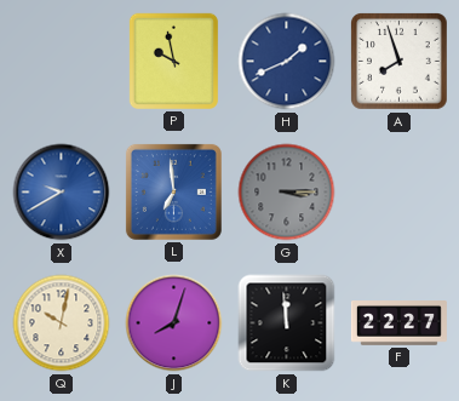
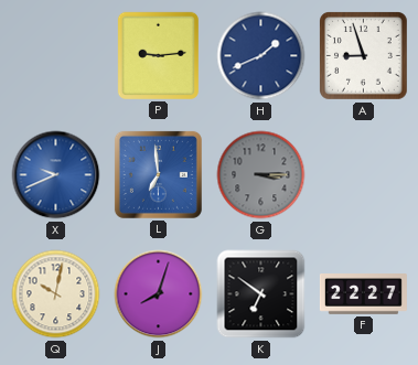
P: 9:58 -> 9:14 (158, 55)
A: 7:57 -> 8:57 (364, 56)
X: 9:40 -> 9:41 (56, 175)
K: 11:59 -> 6:51 (261, 294)
